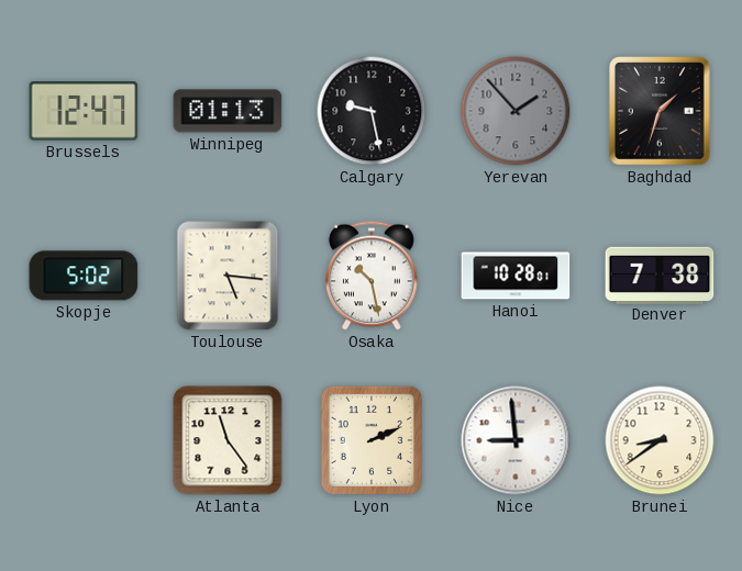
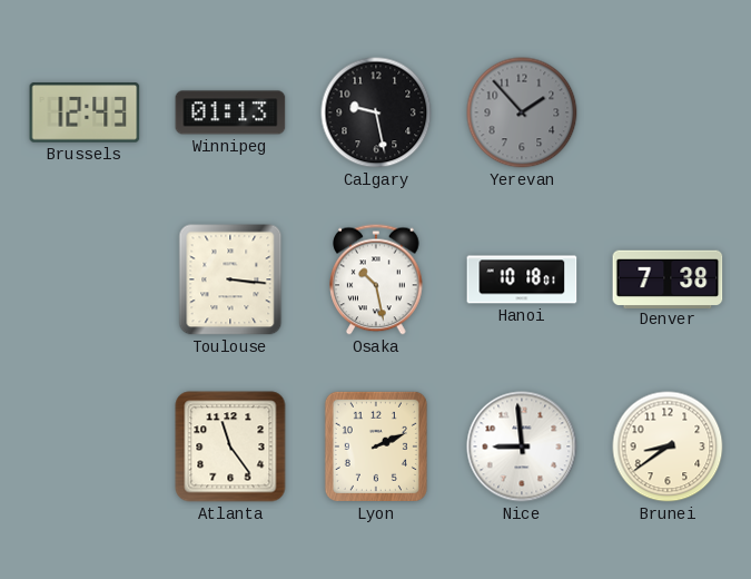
Brussels: 12:47 -> 12:43 (85, 112)
Baghdad: 1:33 -> none (661, 112)
Skopje: 5:02 -> none (84, 276)
Toulouse: 5:16 -> 3:16 (230, 279)
Hanoi: 10:28 -> 10:18 (522, 279)
